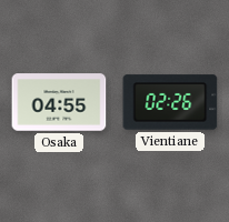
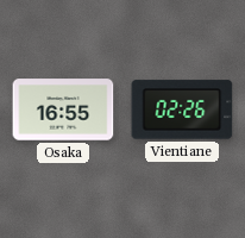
Osaka: 04:55 -> 16:55 (63, 109)
